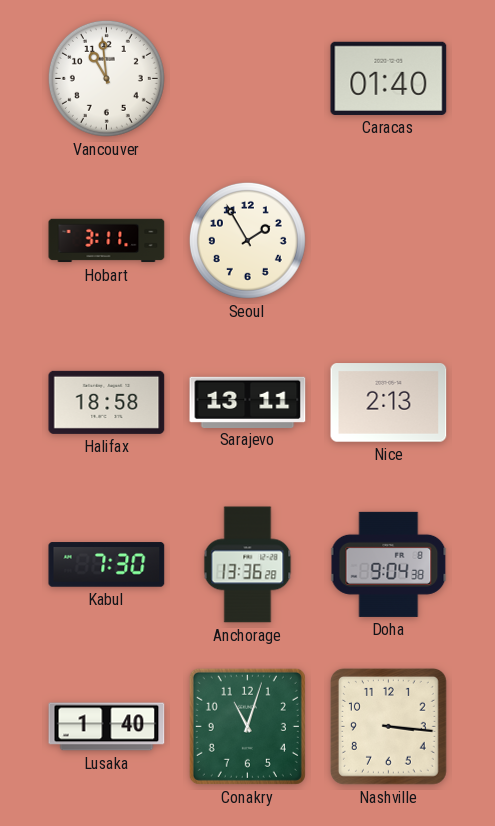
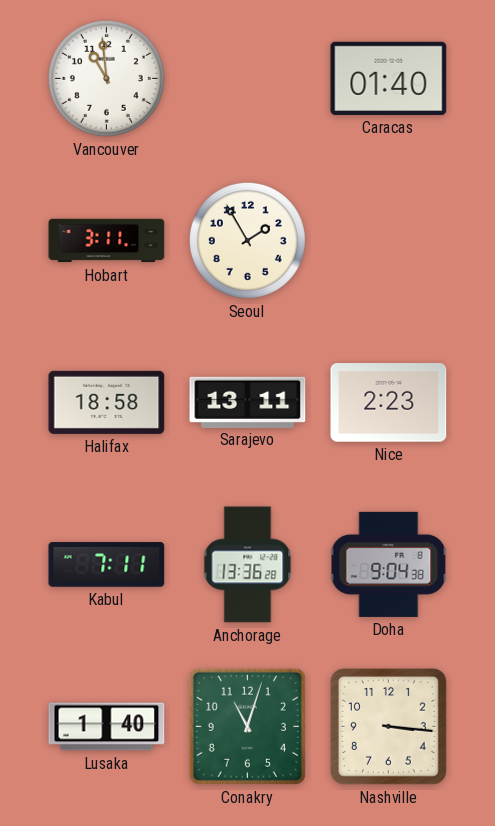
Nice: 2:13 -> 2:23 (389, 403)
Kabul: 7:30 -> 7:11 (107, 565)
